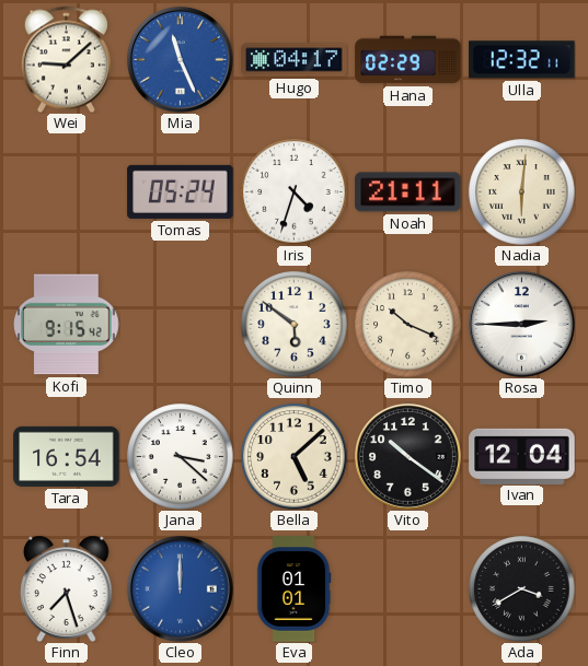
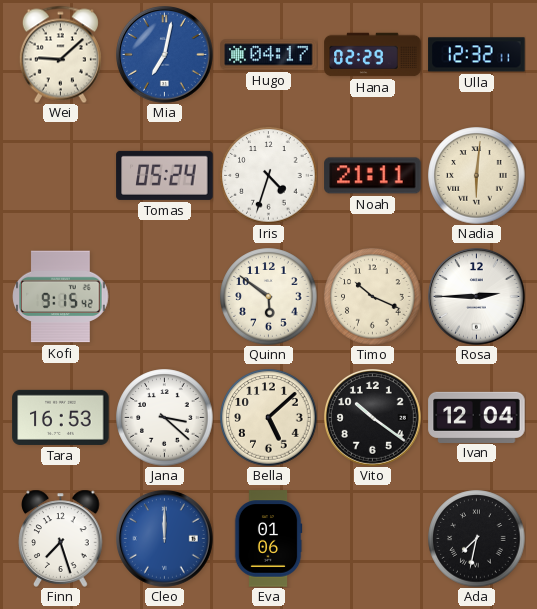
Mia: 11:26 -> 7:02 (165, 55)
Tara: 16:54 -> 16:53 (61, 417)
Eva: 01:01 -> 01:06 (268, 539)
Ada: 3:40 -> 7:32 (477, 539)
